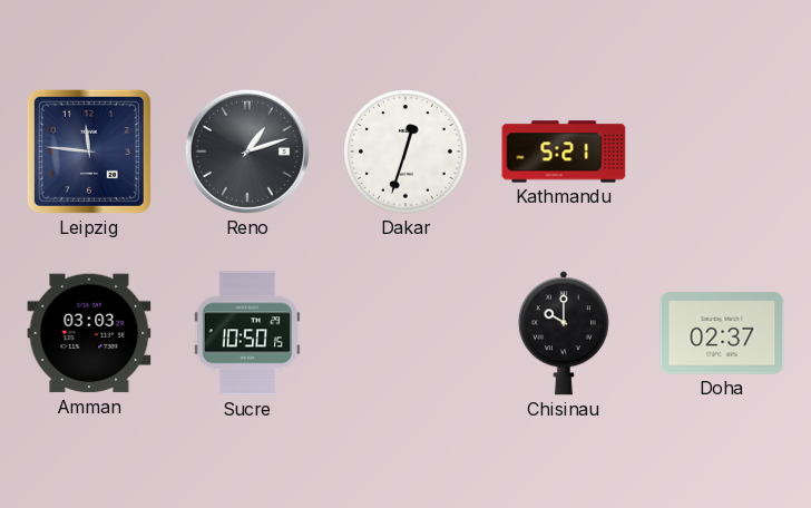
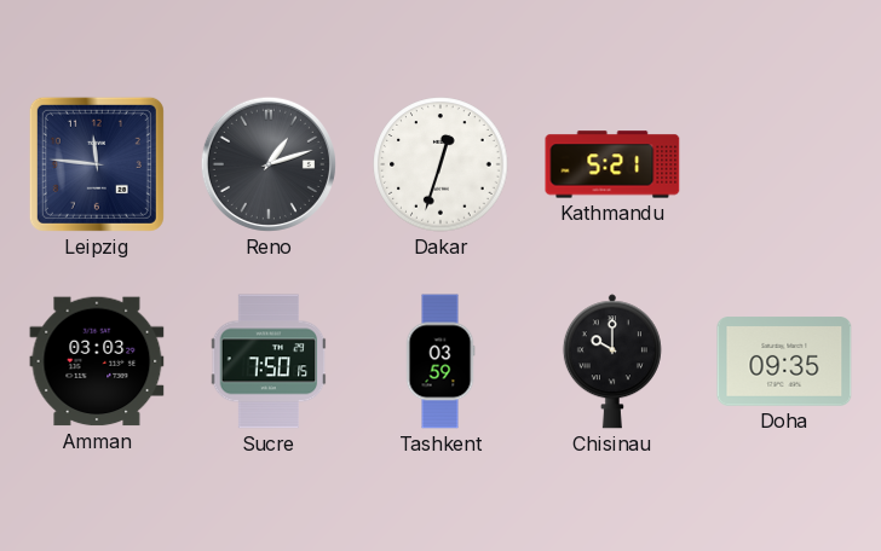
Sucre: 10:50 -> 7:50 (269, 361)
Tashkent: none -> 03:59 (440, 361)
Doha: 02:37 -> 09:35 (784, 361)
